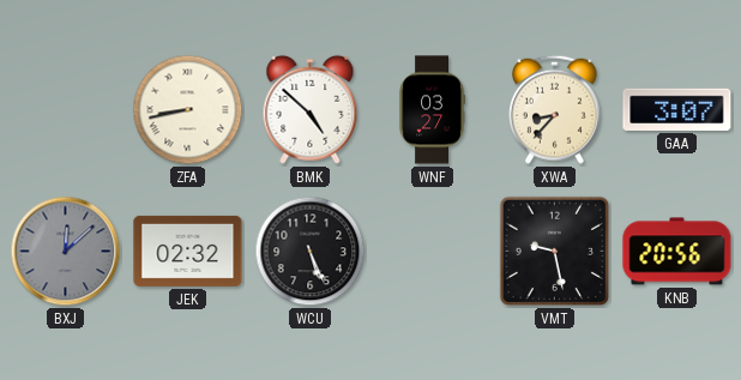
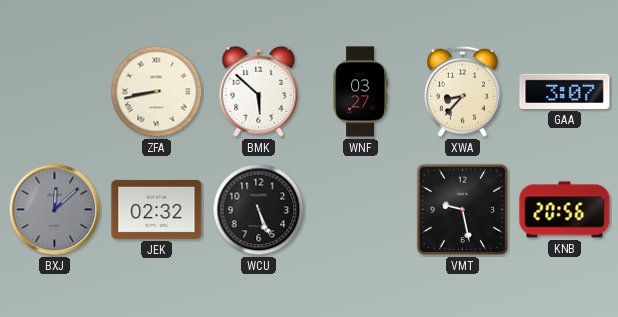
BMK: 4:52 -> 5:52 (259, 91)
